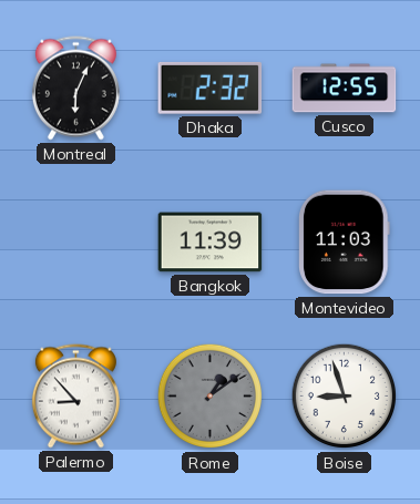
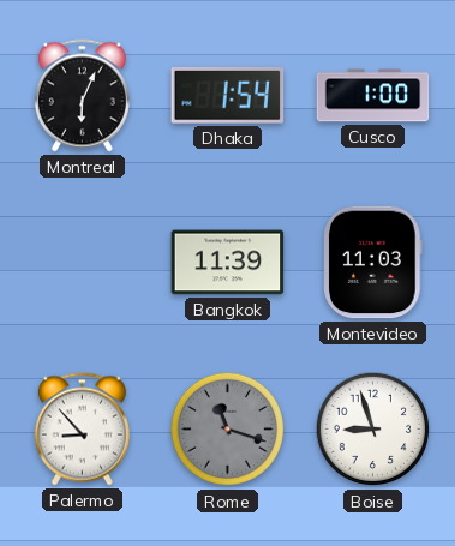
Dhaka: 2:32 -> 1:54 (228, 95)
Cusco: 12:55 -> 1:00 (373, 96)
Rome: 1:09 -> 11:18 (228, 430)
